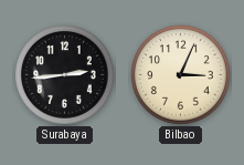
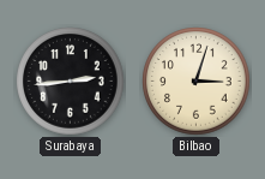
Bilbao: 3:04 -> 3:03 (197, 82)
